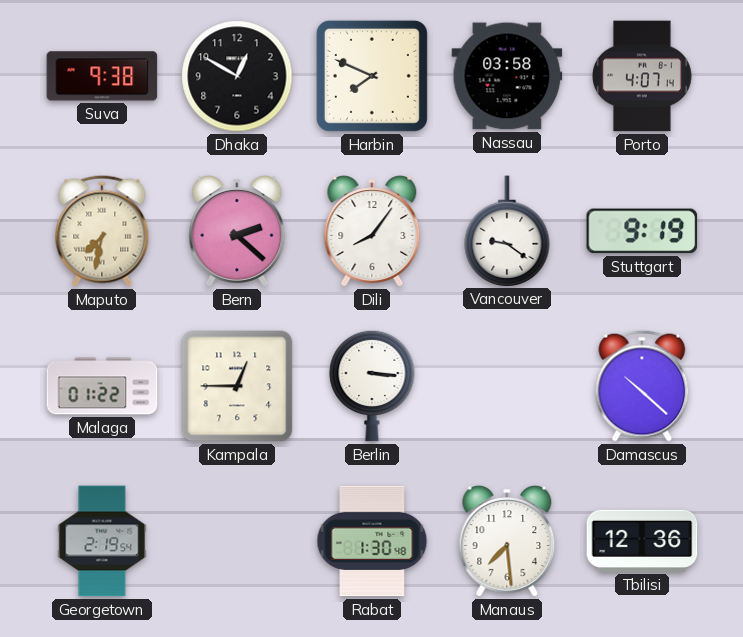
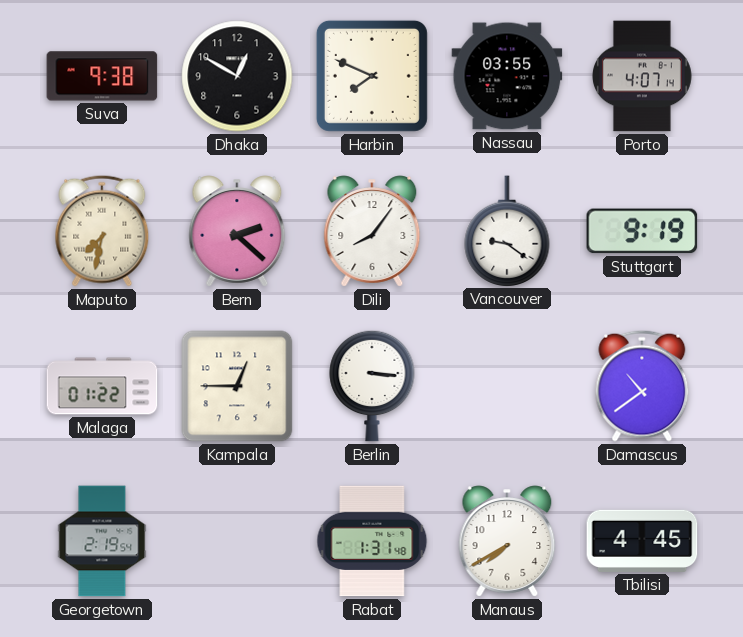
Nassau: 03:58 -> 03:55 (507, 76)
Damascus: 10:22 -> 10:39 (642, 386)
Rabat: 1:30 -> 1:31 (372, 541)
Manaus: 7:29 -> 7:40 (507, 541)
Tbilisi: 12:36 -> 4:45 (642, 541)
